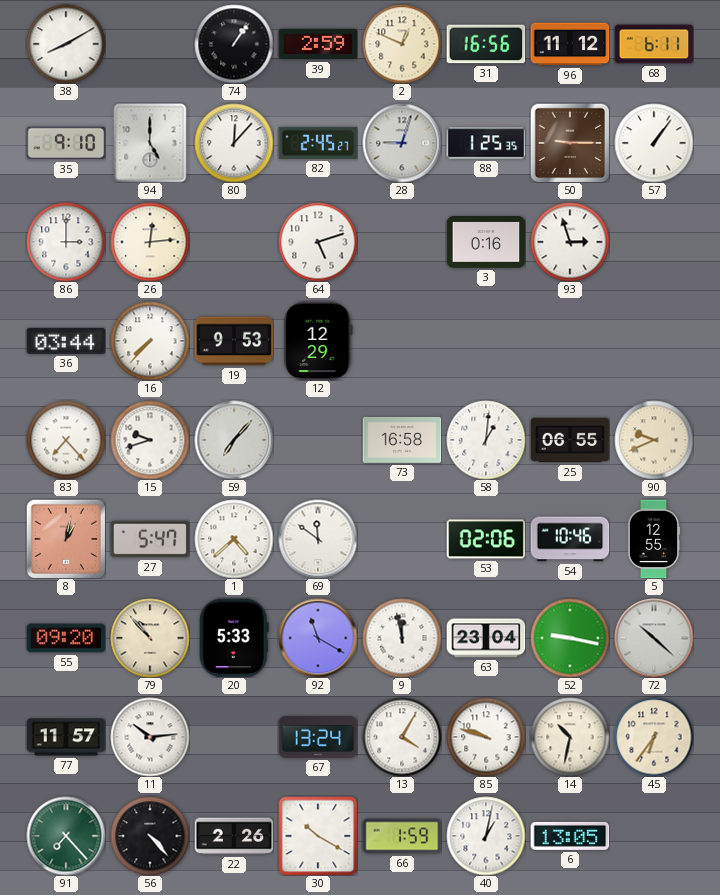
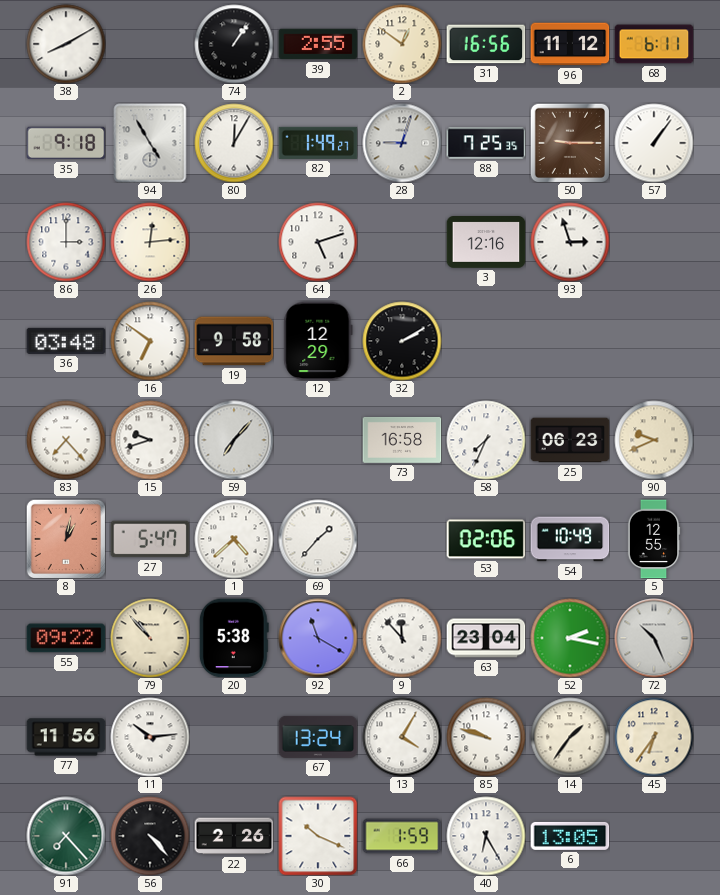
39: 2:59 -> 2:55 (318, 44)
2: 12:49 -> 12:51 (402, 44)
35: 9:10 -> 9:18 (66, 143)
94: 5:00 -> 4:55 (150, 143)
80: 12:07 -> 12:05 (234, 143)
82: 2:45 -> 1:49 (318, 143)
88: 1:25 -> 7:25 (486, 143)
3: 0:16 -> 12:16 (486, 242)
36: 03:44 -> 03:48 (66, 341)
16: 7:37 -> 6:51 (150, 341)
19: 9:53 -> 9:58 (234, 341)
32: none -> 2:10 (402, 341)
58: 1:01 -> 7:34 (486, 440)
25: 06:55 -> 06:23 (570, 440)
69: 11:51 -> 1:37 (318, 539)
54: 10:46 -> 10:49 (570, 539)
55: 09:20 -> 09:22 (66, 638)
20: 5:33 -> 5:38 (234, 638)
9: 11:58 -> 11:53 (402, 638)
52: 9:17 -> 2:17 (570, 638)
72: 10:22 -> 10:26 (654, 638)
77: 11:57 -> 11:56 (66, 737)
14: 10:32 -> 1:36 (570, 737)
30: 10:20 -> 10:19 (318, 836)
40: 1:02 -> 6:25 (486, 836)
